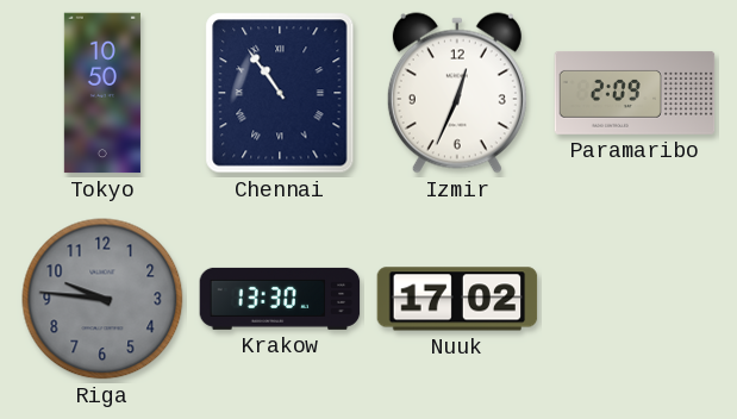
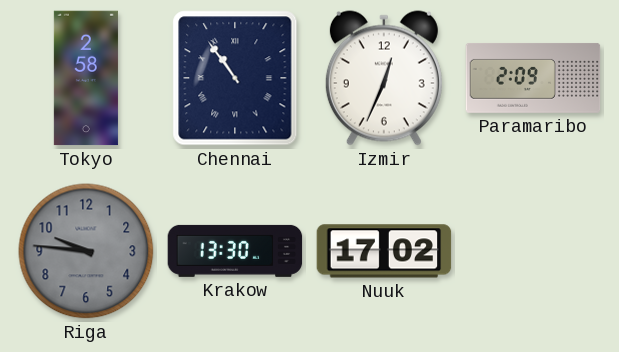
Tokyo: 10:50 -> 2:58 (86, 78)
